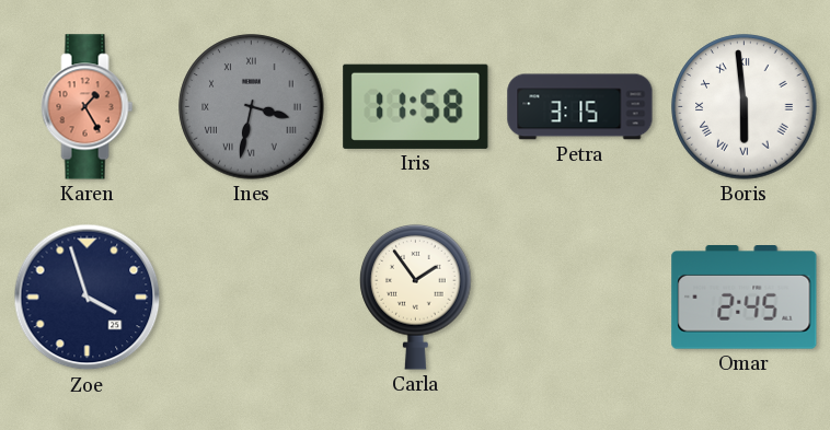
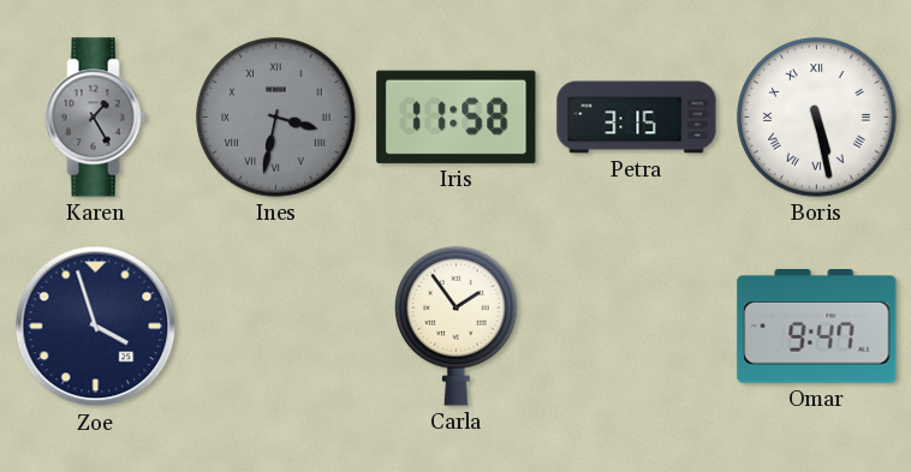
Karen dial: salmon -> grey (96, 118)
Boris: 5:59 -> 5:28 (817, 118)
Omar: 2:45 -> 9:47 (817, 327)
